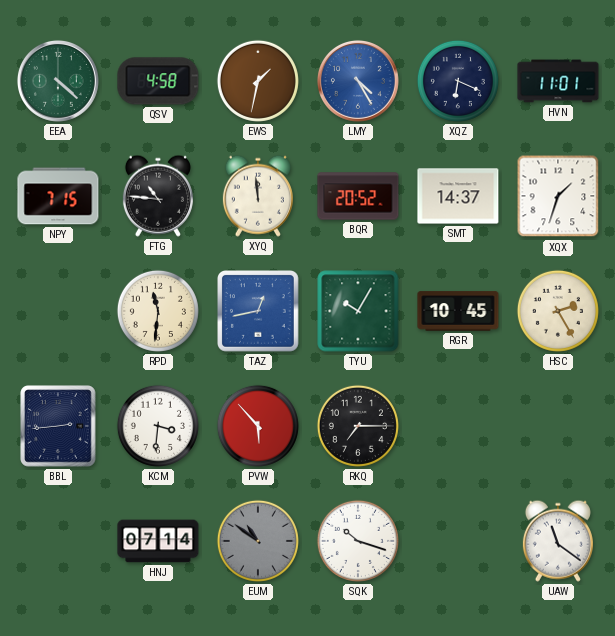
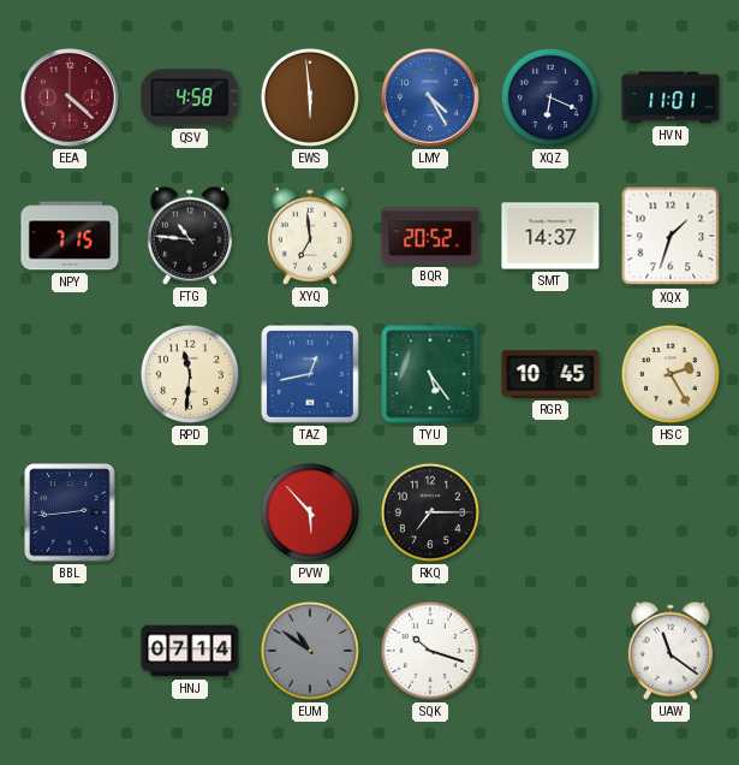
EEA dial: green -> burgundy (70, 97)
EWS: 1:32 -> 5:59 (310, 97)
XYQ: 11:59 -> 6:59 (310, 236)
TYU: 10:05 -> 5:24 (430, 374)
KCM: 3:31 -> none (158, 426)
